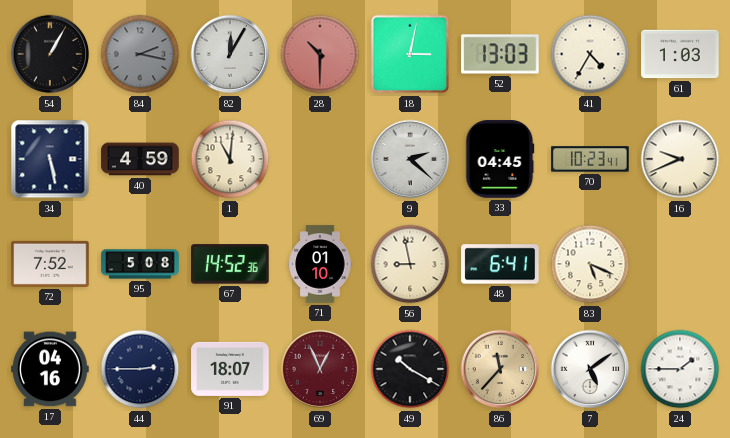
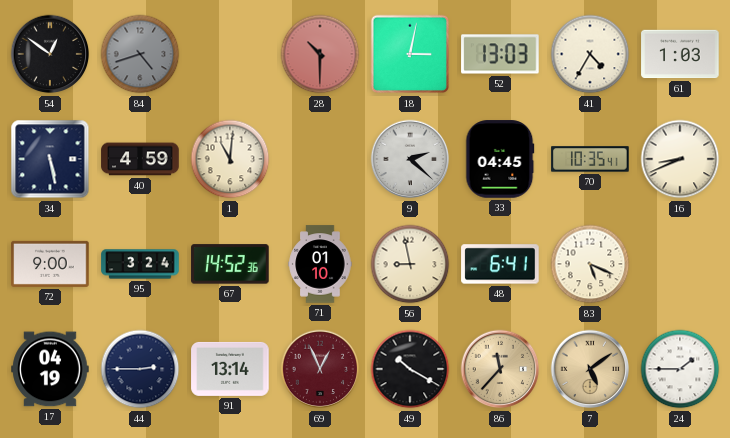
54: 1:05 -> 12:51 (50, 54)
84: 2:17 -> 4:42 (140, 54)
82: 12:05 -> none (230, 54)
70: 10:23 -> 10:35 (590, 159)
16: 9:41 -> 8:41 (680, 159)
72: 7:52 -> 9:00 (50, 264)
95: 5:08 -> 3:24 (140, 264)
17: 04:16 -> 04:19 (50, 369)
91: 18:07 -> 13:14 (230, 369)
7 dial: white -> champagne (590, 369)
